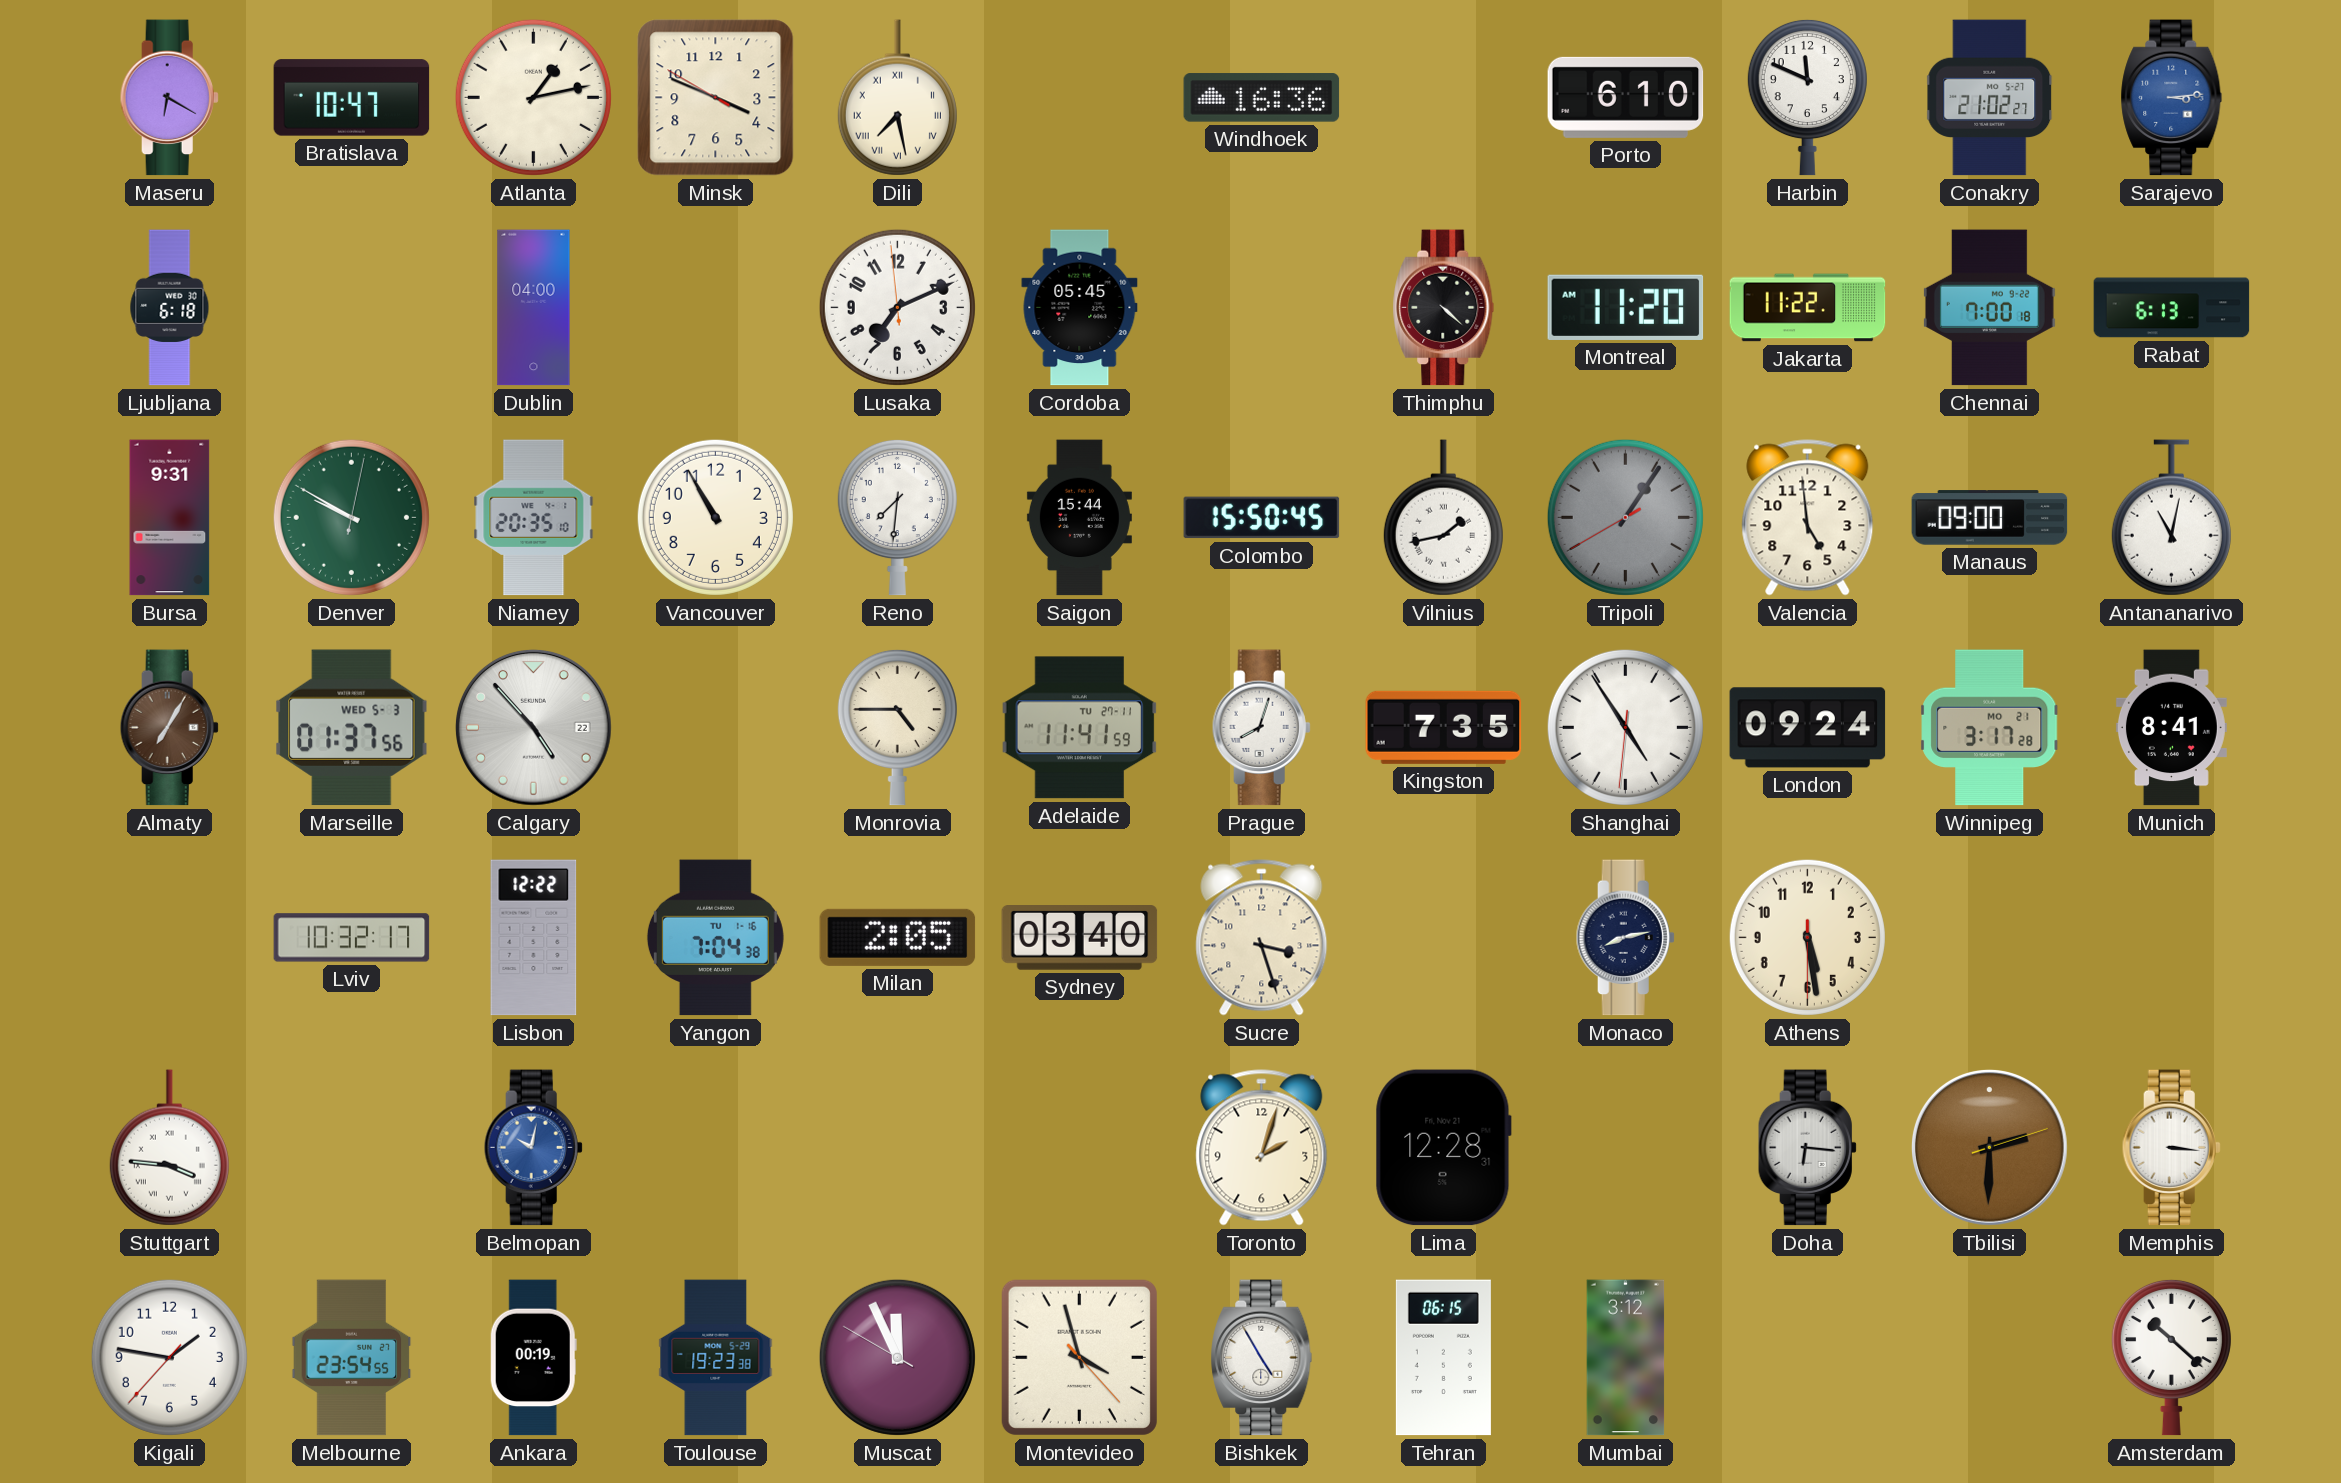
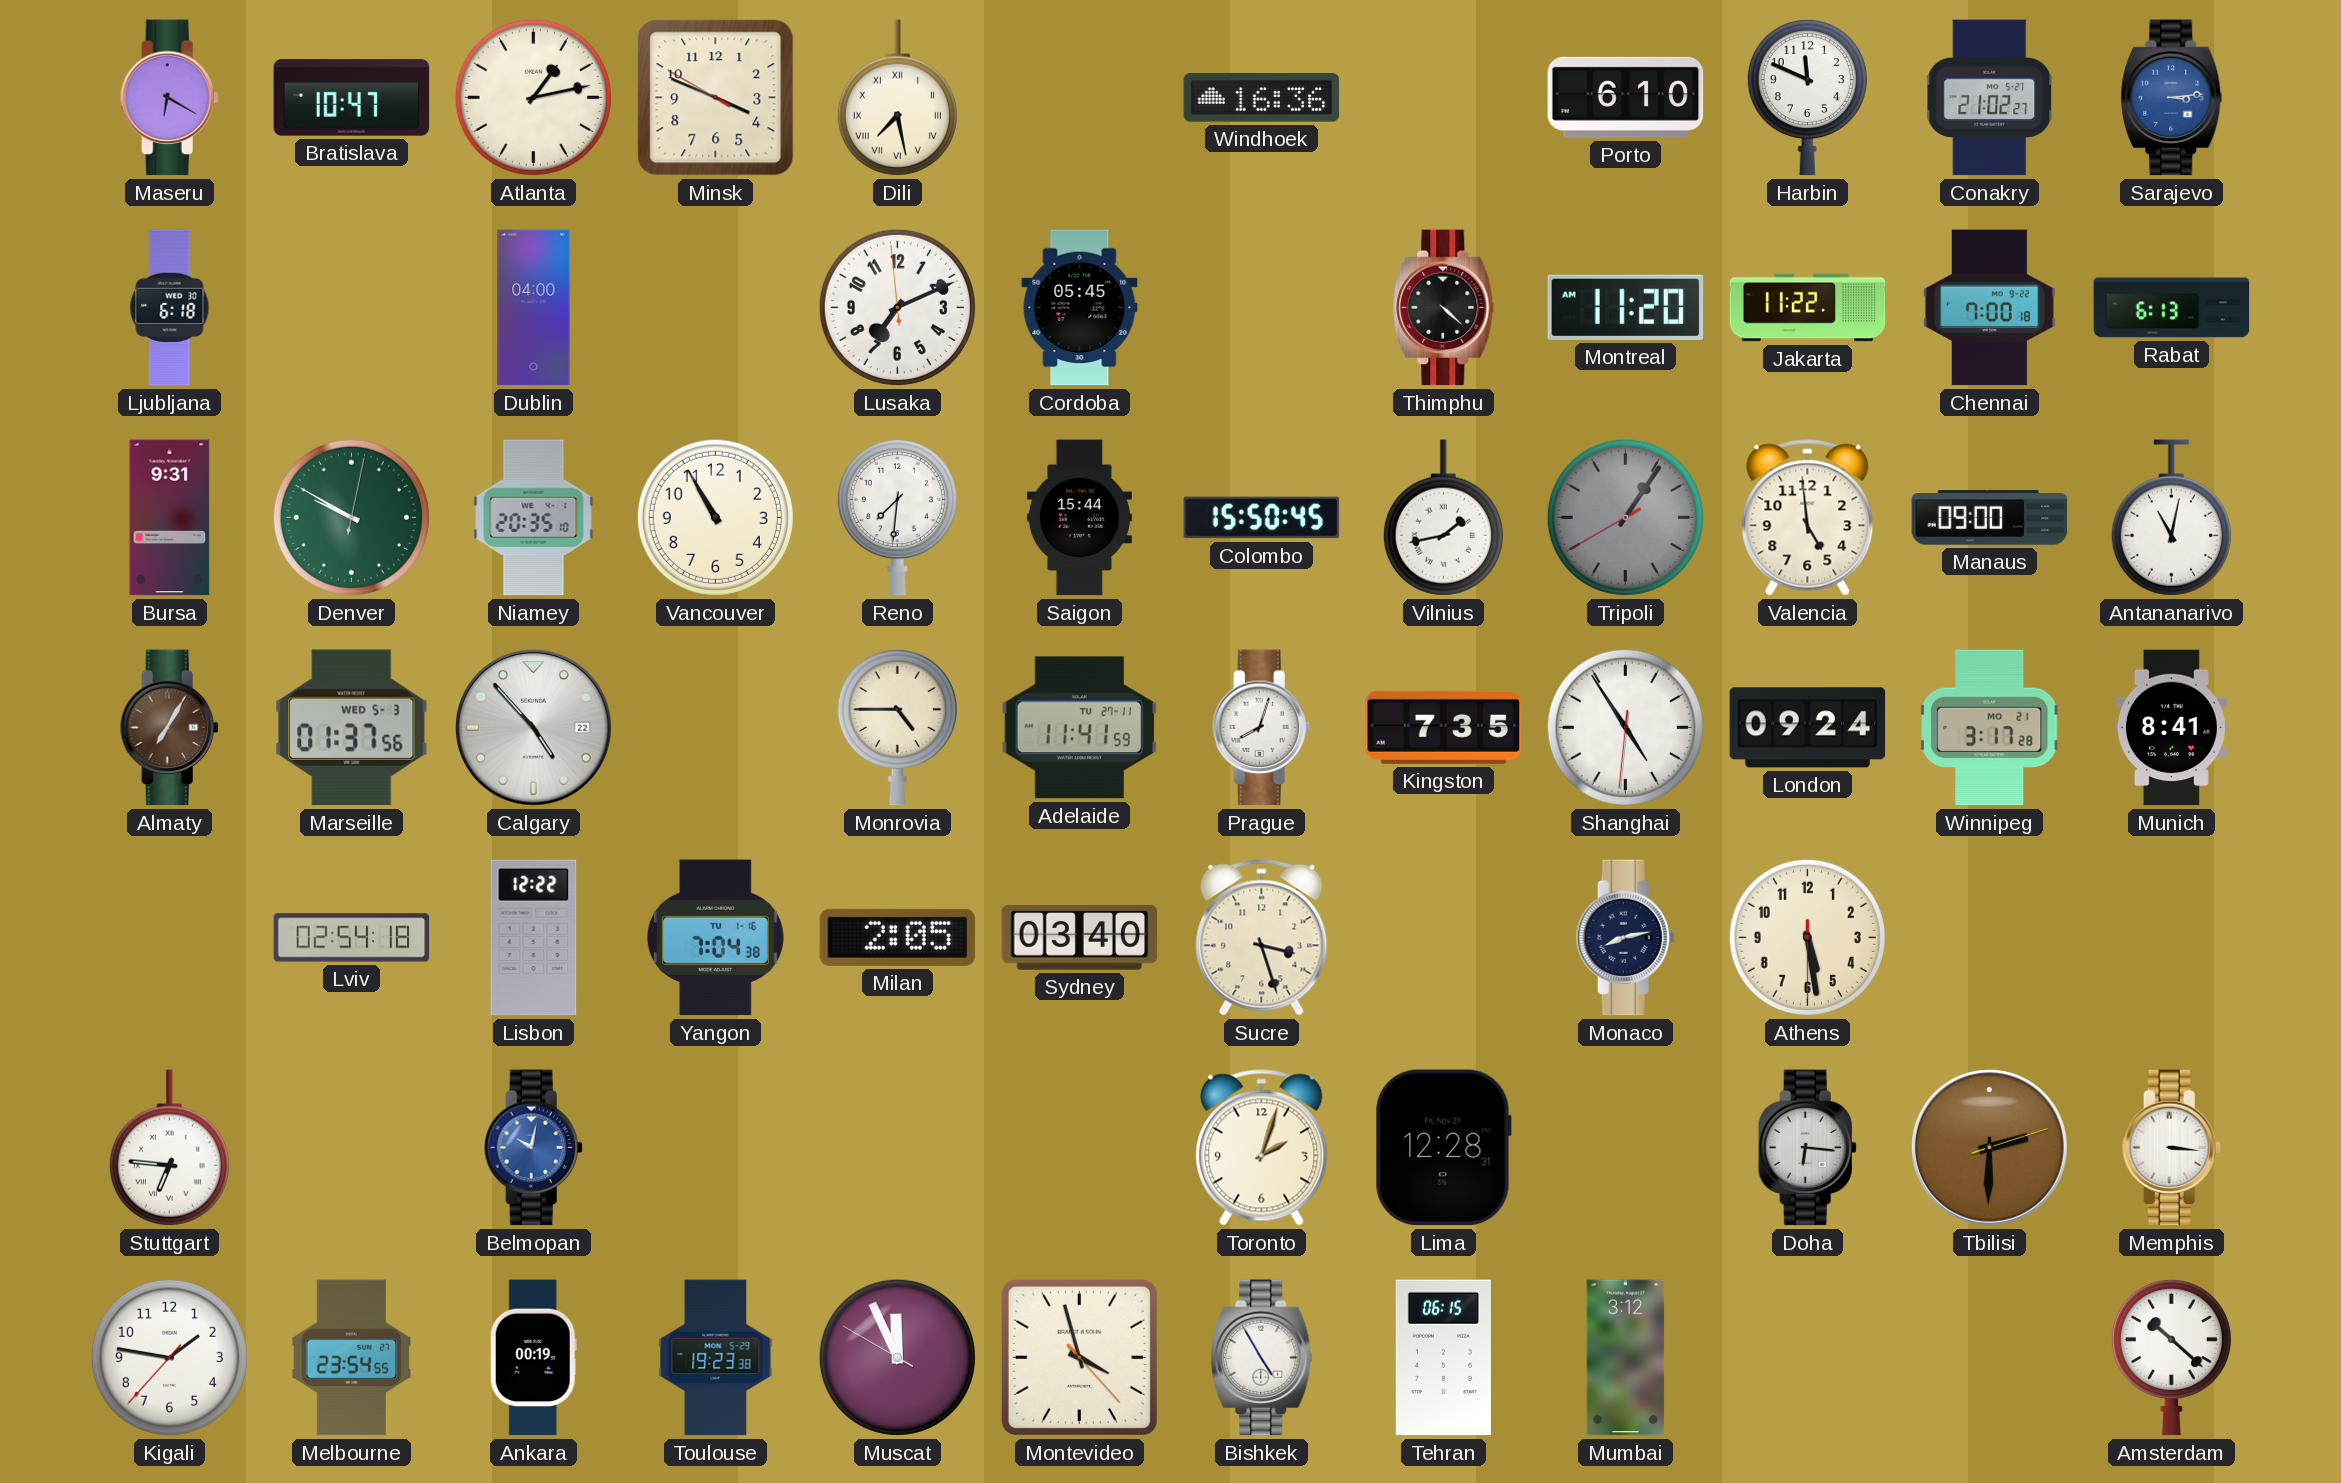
Lviv: 10:32 -> 02:54 (352, 938)
Stuttgart: 3:46 -> 6:46 (169, 1148)
